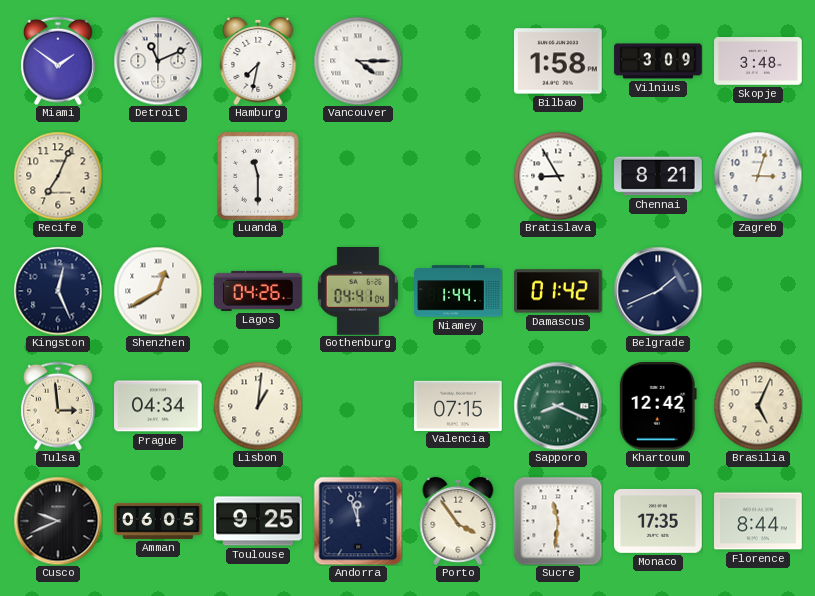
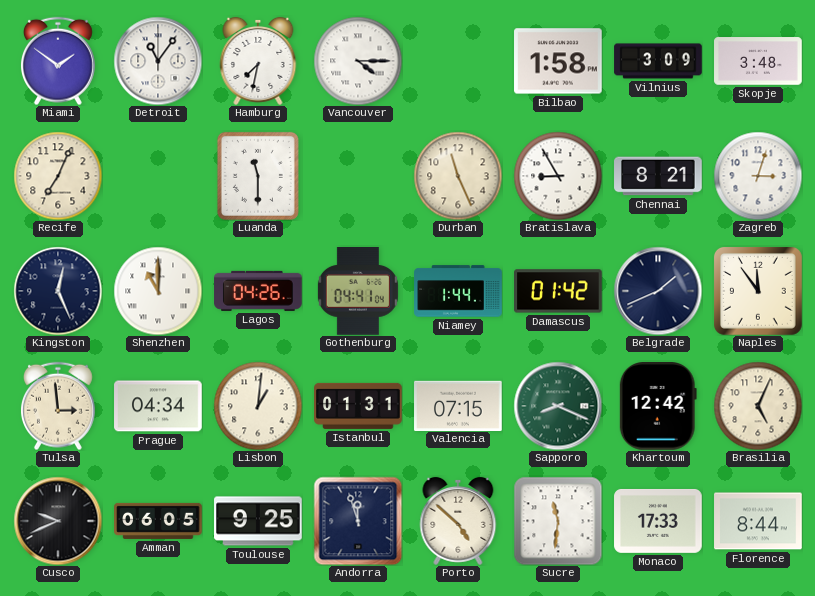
Detroit: 11:11 -> 11:06 (158, 61)
Durban: none -> 11:26 (458, 176)
Shenzhen: 12:40 -> 11:00 (158, 291)
Naples: none -> 11:54 (758, 291)
Istanbul: none -> 01:31 (358, 406)
Porto: 3:54 -> 4:52 (458, 521)
Monaco: 17:35 -> 17:33 (658, 521)
